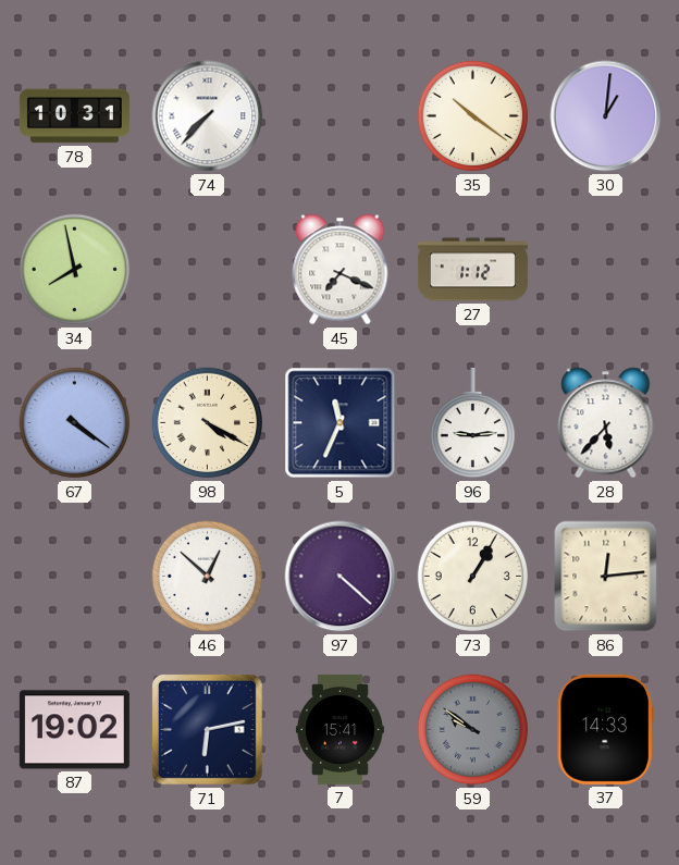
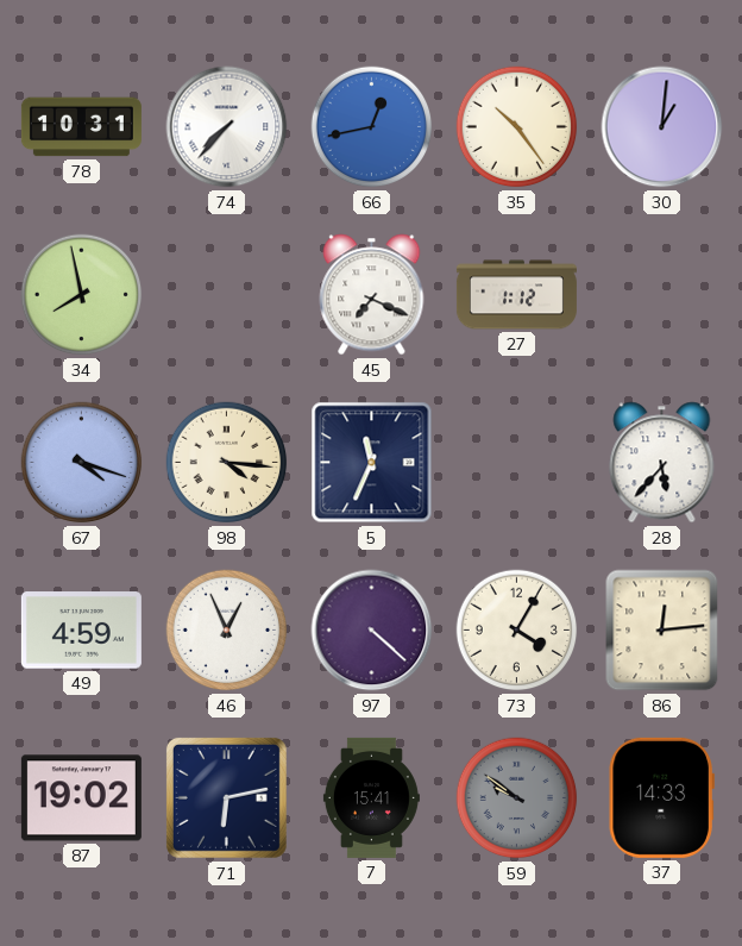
66: none -> 12:43 (372, 127)
35: 10:21 -> 10:24 (517, 127)
67: 4:21 -> 4:18 (82, 463)
98: 4:20 -> 4:16 (227, 463)
96: 9:14 -> none (472, 423)
49: none -> 4:59 (81, 631)
46: 12:52 -> 12:56 (227, 631)
73: 1:05 -> 4:05 (517, 631)
